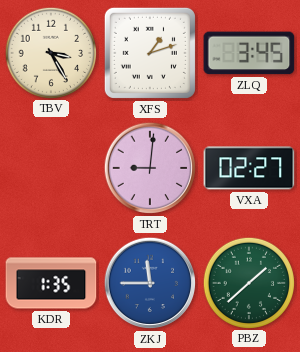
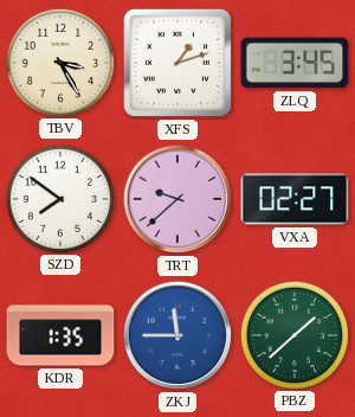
SZD: none -> 7:51 (59, 198)
TRT: 9:01 -> 9:38 (177, 199)
